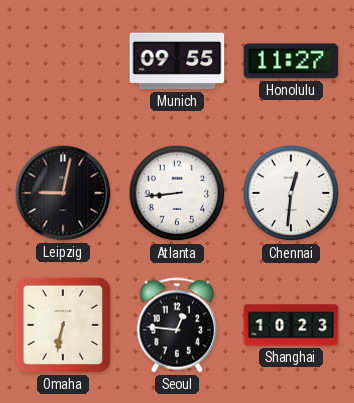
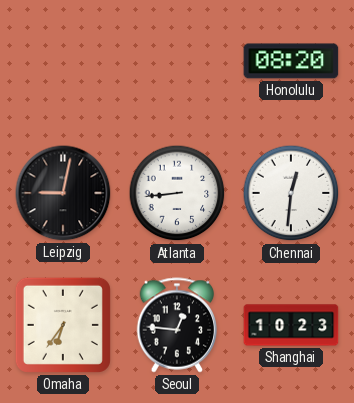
Munich: 09:55 -> none (177, 61)
Honolulu: 11:27 -> 08:20 (291, 61)
Omaha: 6:32 -> 6:36 (63, 325)
